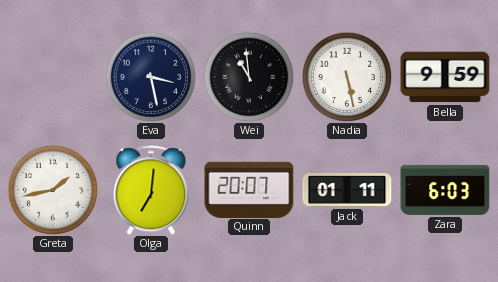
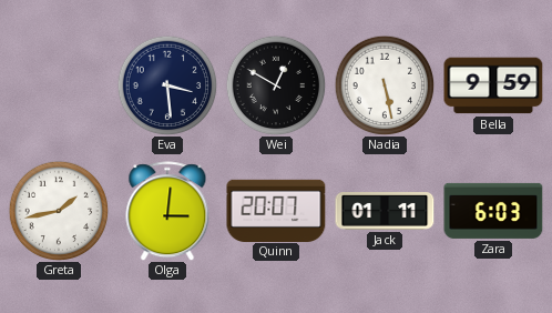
Eva: 3:28 -> 3:29 (167, 85)
Wei: 10:59 -> 12:50 (276, 85)
Olga: 7:01 -> 3:01 (167, 211)
